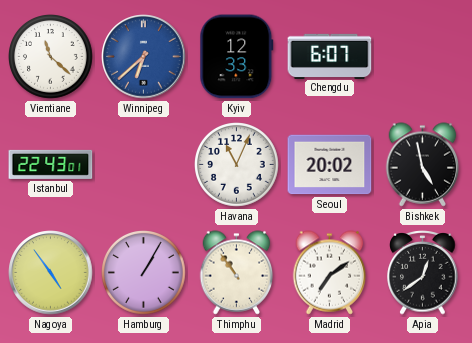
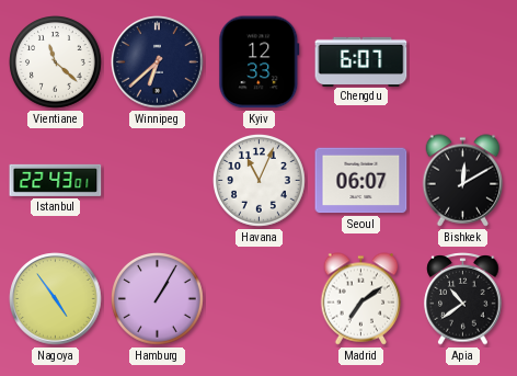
Winnipeg dial: blue -> navy (158, 62)
Seoul: 20:02 -> 06:07 (361, 181)
Bishkek: 4:58 -> 12:10 (463, 181)
Thimphu: 10:54 -> none (237, 273)
Apia: 12:39 -> 10:39 (463, 299)
